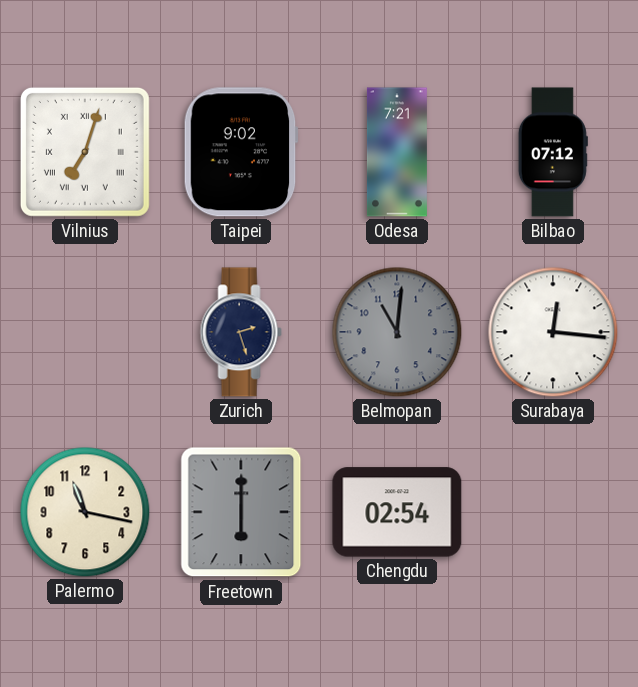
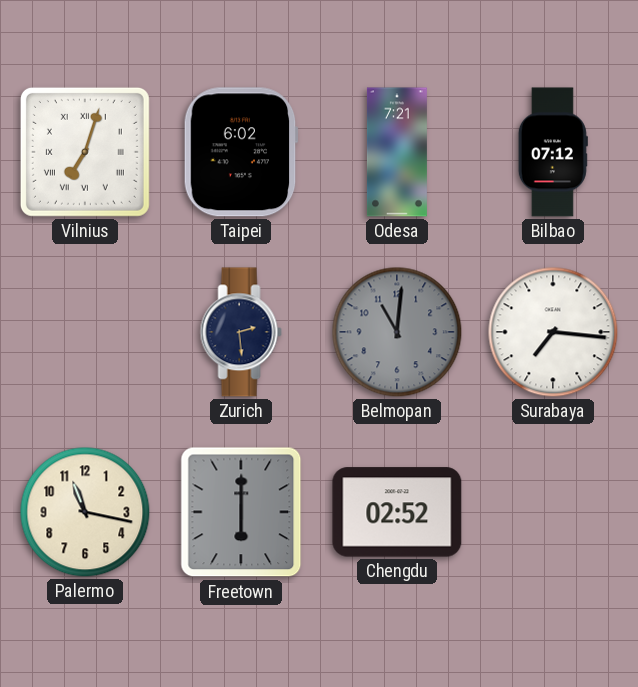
Taipei: 9:02 -> 6:02 (241, 152)
Zurich: 2:27 -> 2:29 (241, 332)
Surabaya: 12:16 -> 7:16 (553, 332)
Chengdu: 02:54 -> 02:52 (397, 512)
